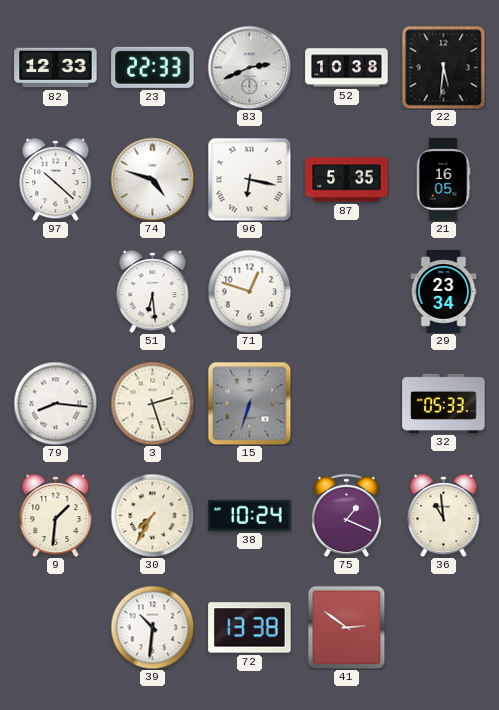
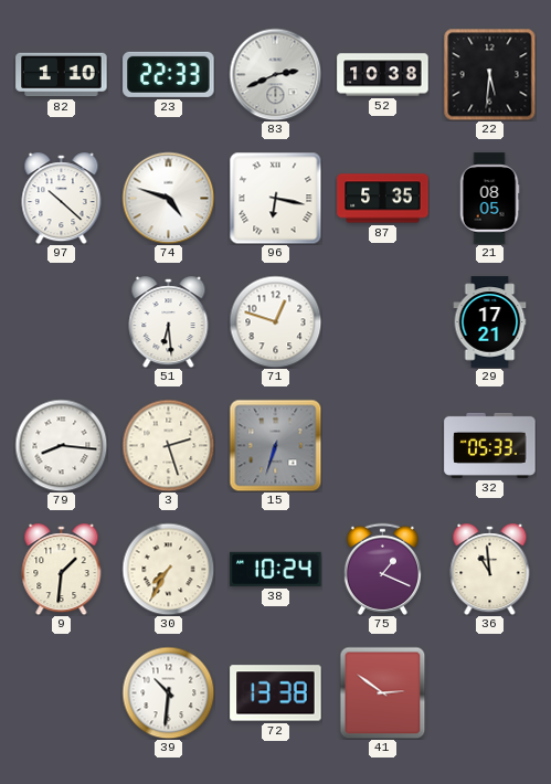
82: 12:33 -> 1:10 (62, 75)
21: 16:05 -> 08:05 (489, 199)
29: 23:34 -> 17:21 (490, 322)
